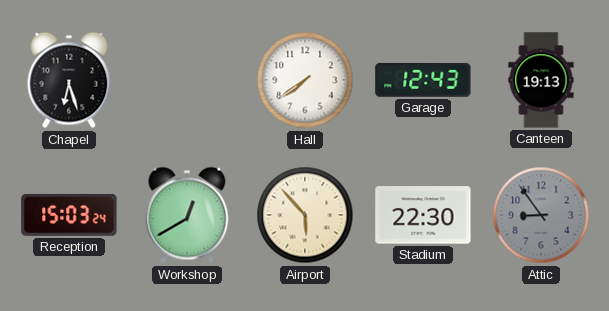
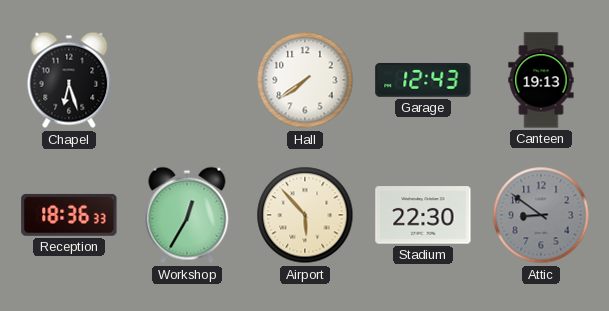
Reception: 15:03 -> 18:36 (69, 215)
Workshop: 12:40 -> 12:35 (187, 215)
Attic: 8:54 -> 8:51 (541, 215)
